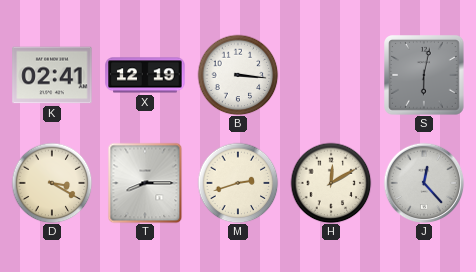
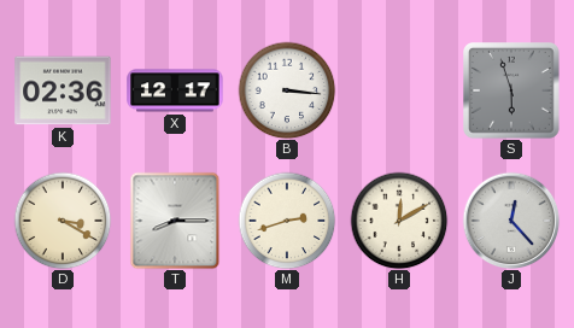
K: 02:41 -> 02:36 (63, 90)
X: 12:19 -> 12:17 (175, 90)
S: 6:02 -> 5:57 (512, 92)
